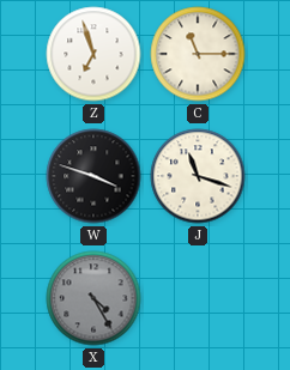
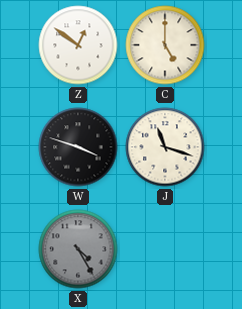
Z: 6:57 -> 12:51 (78, 45)
C: 11:15 -> 5:00 (165, 45)
